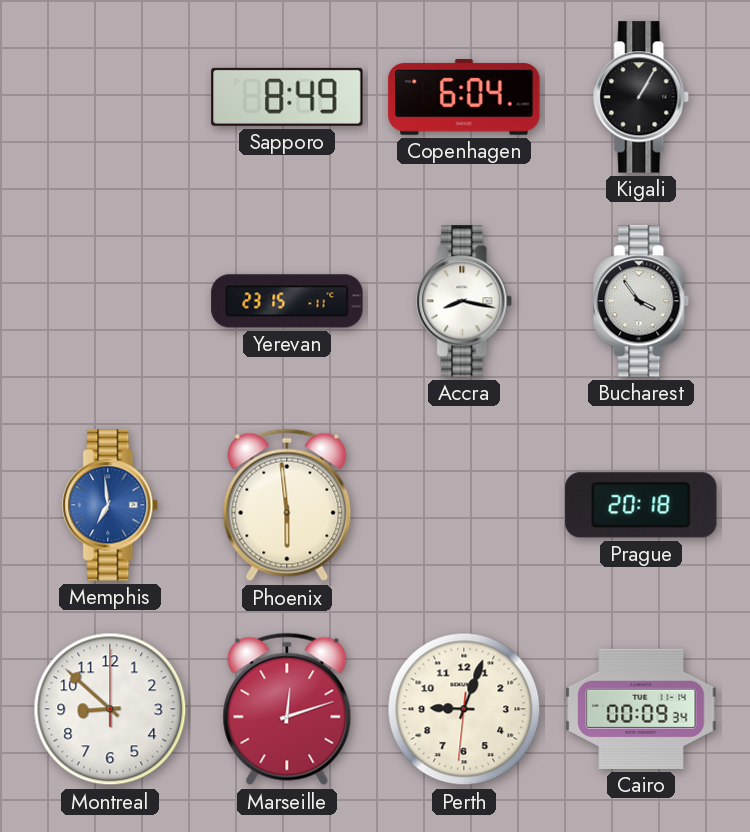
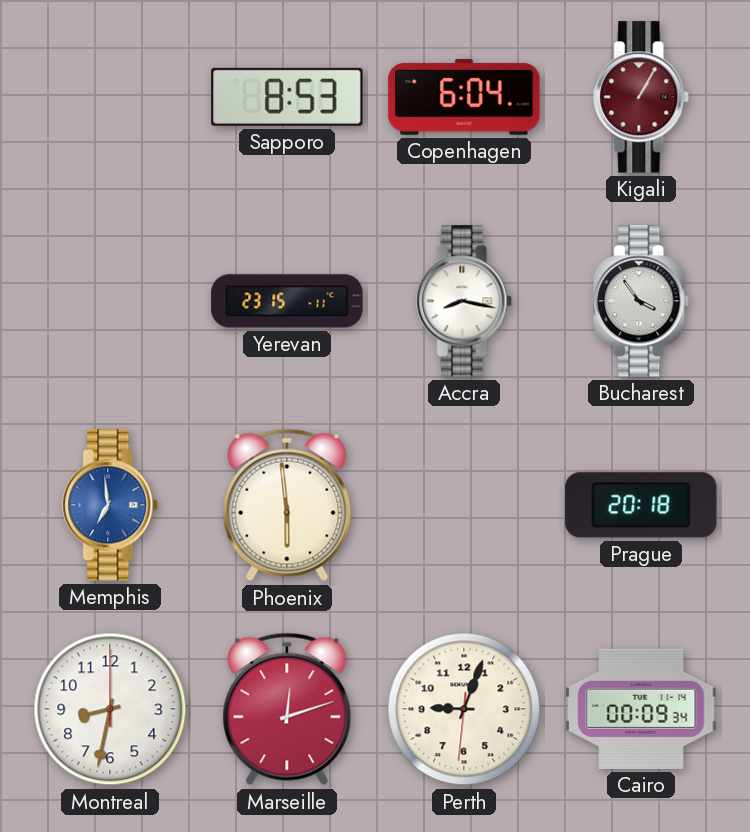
Sapporo: 8:49 -> 8:53 (287, 97)
Kigali dial: black -> burgundy (642, 97)
Montreal: 8:52 -> 8:32 (110, 709)
